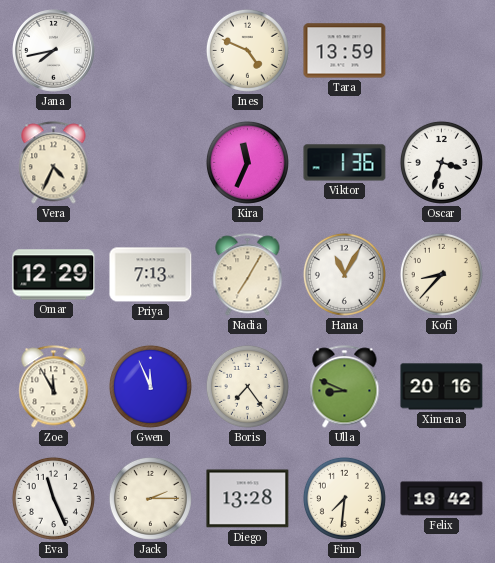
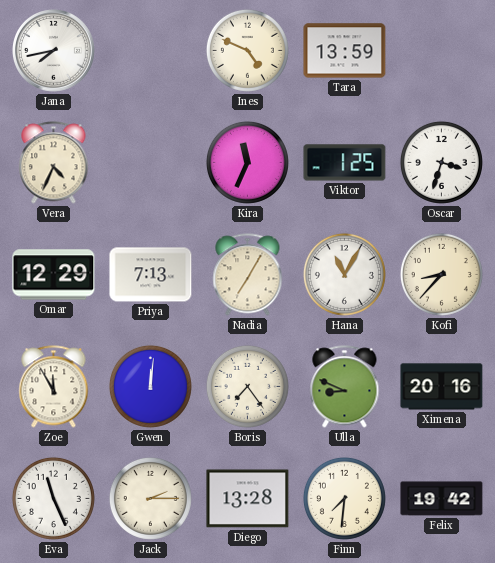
Viktor: 1:36 -> 1:25 (345, 163)
Gwen: 11:56 -> 12:01 (150, 386)
